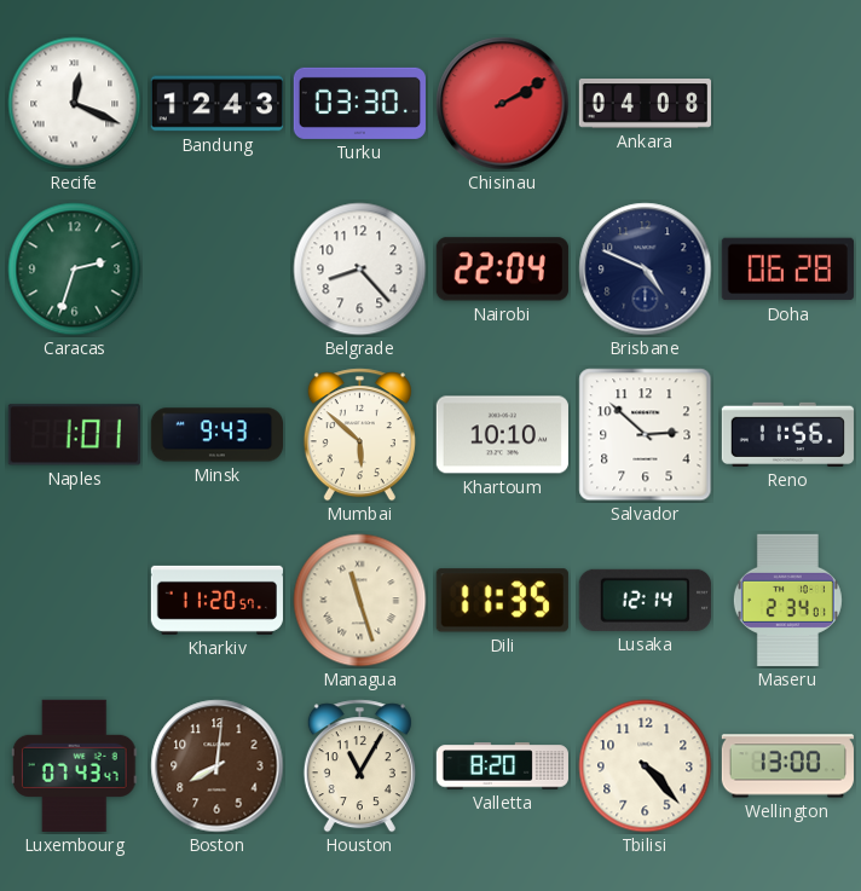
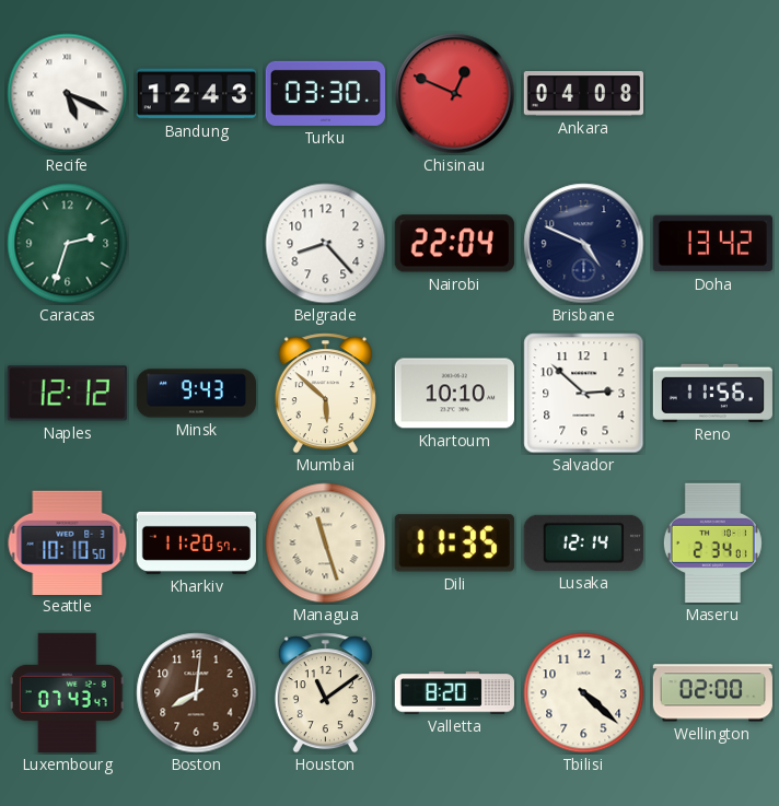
Recife: 12:19 -> 5:19 (68, 94)
Chisinau: 2:10 -> 12:49 (455, 94)
Doha: 06:28 -> 13:42 (712, 244)
Naples: 1:01 -> 12:12 (67, 394)
Seattle: none -> 10:10 (68, 542)
Houston: 11:05 -> 11:09 (325, 693)
Tbilisi: 4:23 -> 4:22 (584, 693)
Wellington: 13:00 -> 02:00 (712, 693)
